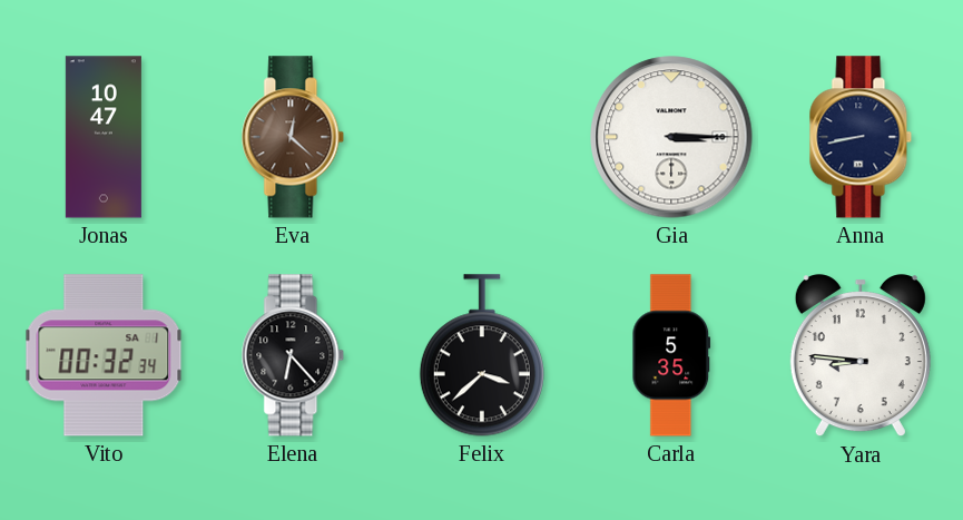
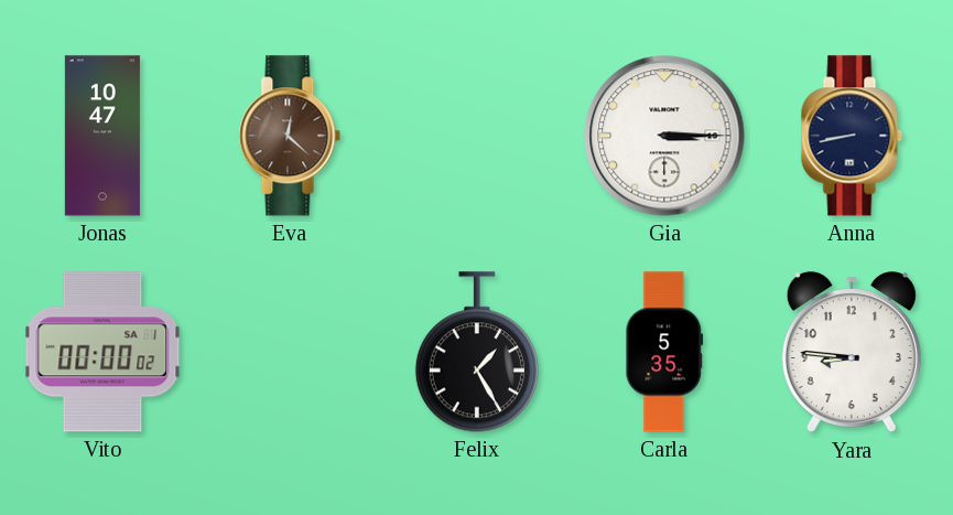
Vito: 00:32 -> 00:00 (102, 352)
Elena: 6:23 -> none (293, 355)
Felix: 3:38 -> 1:25 (477, 352)
